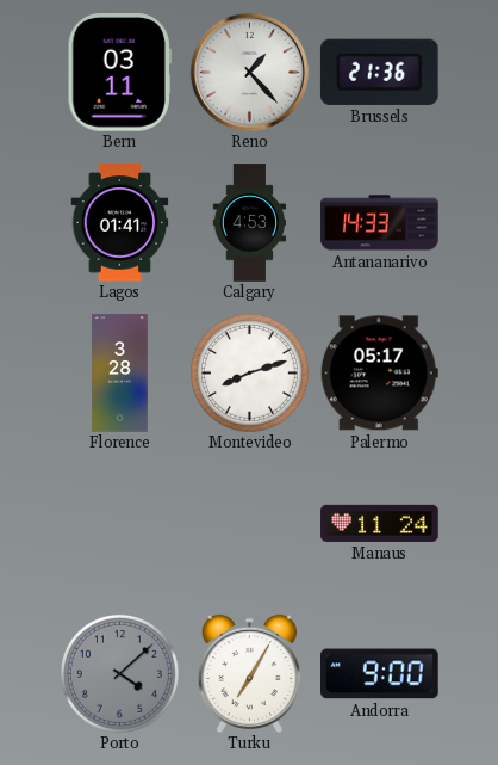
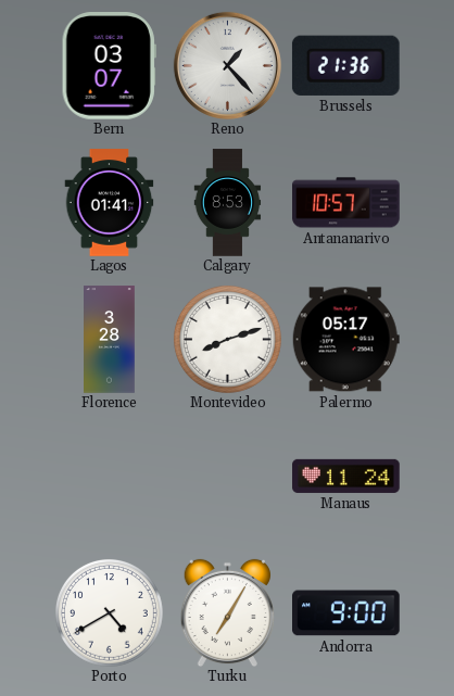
Bern: 03:11 -> 03:07 (109, 66)
Calgary: 4:53 -> 8:53 (228, 203)
Antananarivo: 14:33 -> 10:57 (346, 203)
Porto: 4:08 -> 4:40 (109, 612)
Porto dial: grey -> white (109, 612)
